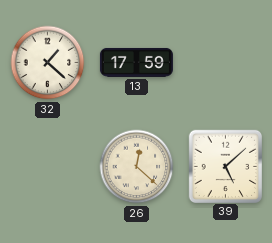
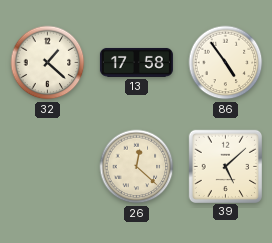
13: 17:59 -> 17:58 (136, 62)
86: none -> 4:54 (226, 63)
